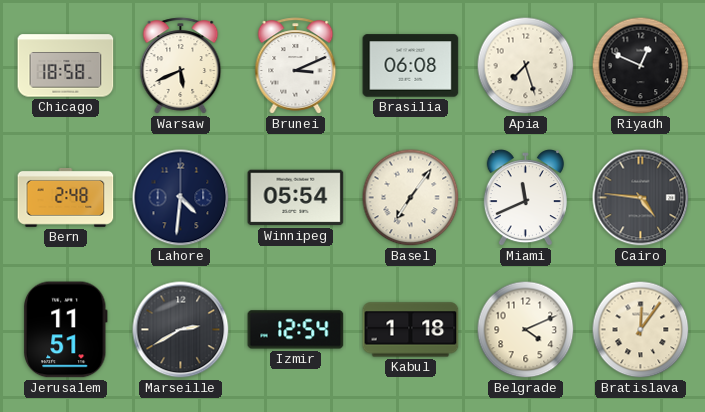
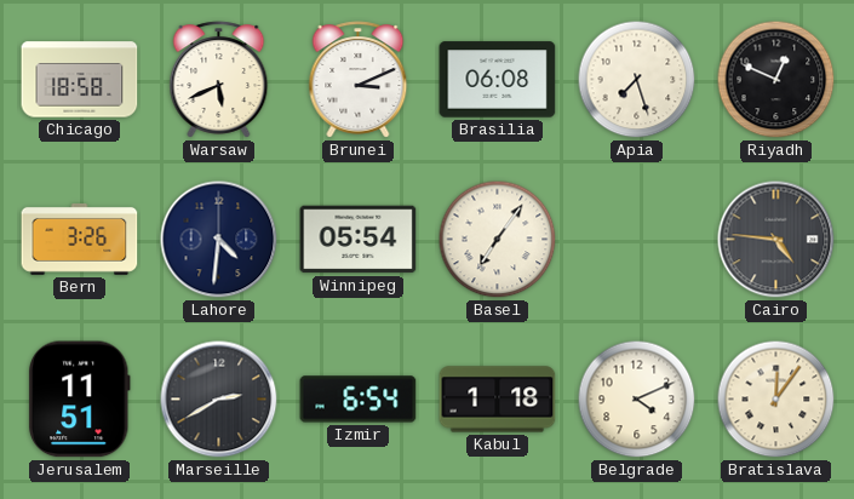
Bern: 2:48 -> 3:26 (80, 239)
Miami: 11:41 -> none (525, 198)
Izmir: 12:54 -> 6:54 (359, 400)
